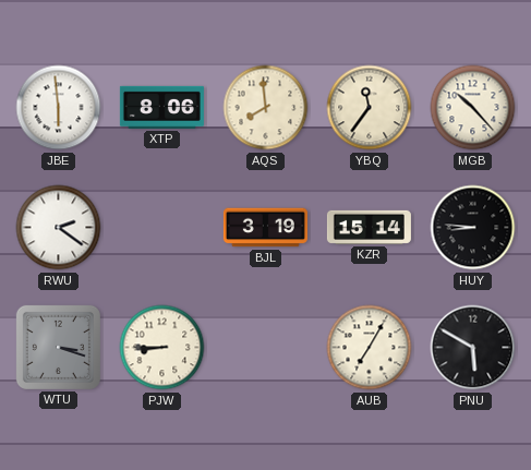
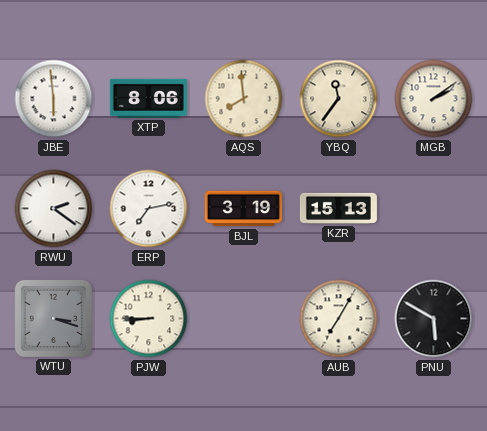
MGB: 10:23 -> 2:09 (434, 99)
ERP: none -> 7:13 (149, 209)
KZR: 15:14 -> 15:13 (338, 208)
HUY: 8:46 -> none (473, 228)
